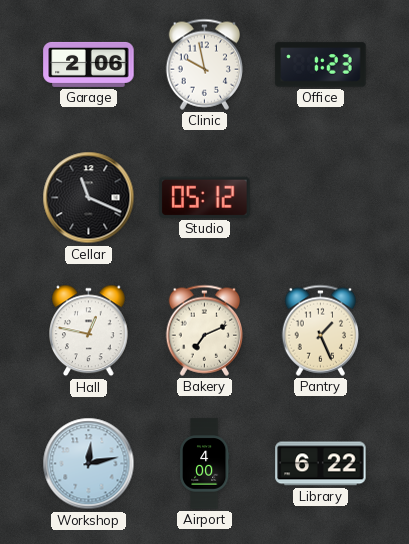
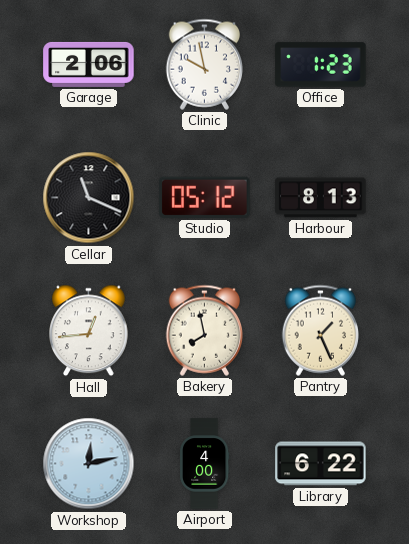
Harbour: none -> 8:13 (321, 198)
Hall: 12:47 -> 12:44 (89, 331)
Bakery: 7:11 -> 7:58 (204, 330)
